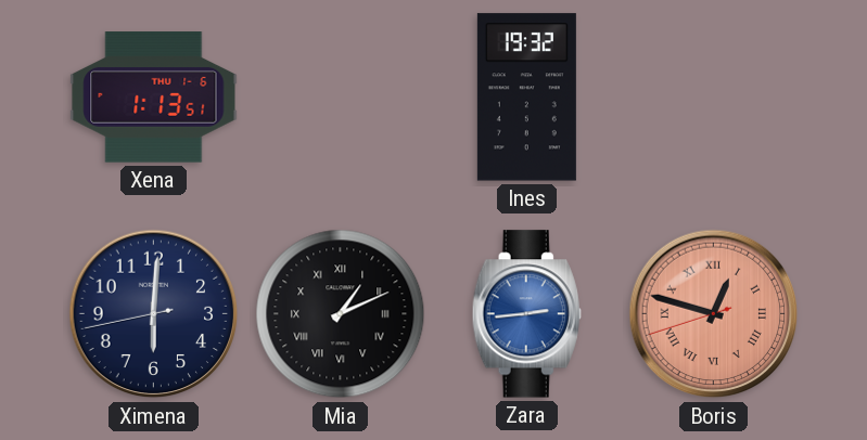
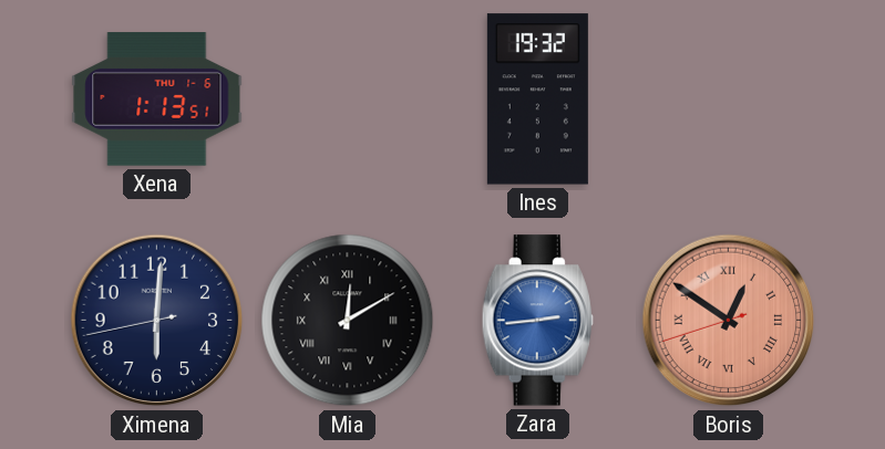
Mia: 1:11 -> 12:10 (348, 321)
Boris: 12:47 -> 12:50 (729, 321)
